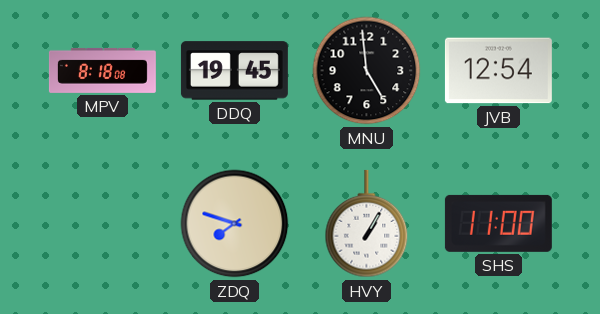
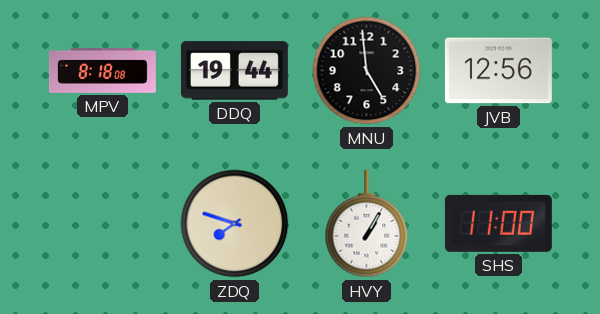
DDQ: 19:45 -> 19:44 (234, 71)
JVB: 12:54 -> 12:56 (498, 71)
